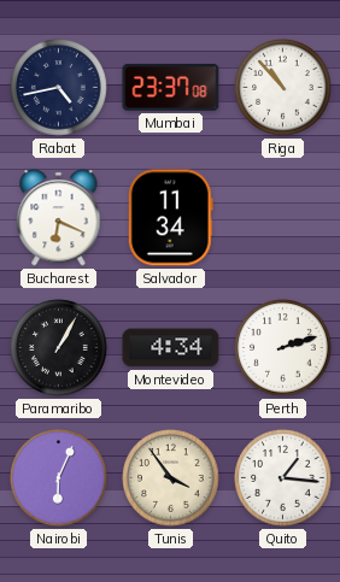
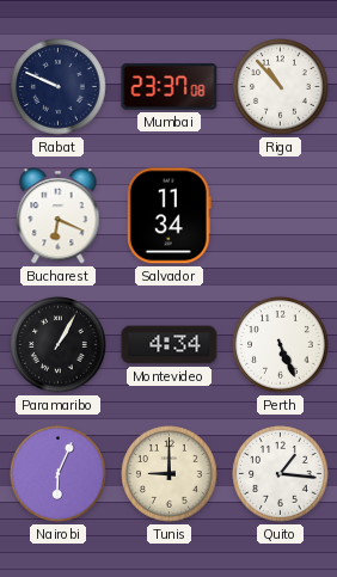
Rabat: 4:43 -> 9:49 (59, 87)
Perth: 2:12 -> 5:26 (281, 345)
Tunis: 3:54 -> 9:00 (170, 474)
